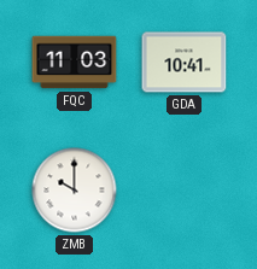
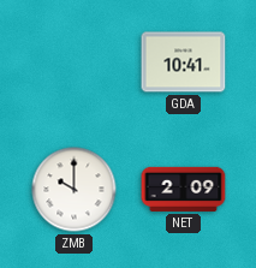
FQC: 11:03 -> none (75, 63)
NET: none -> 2:09 (184, 189)
